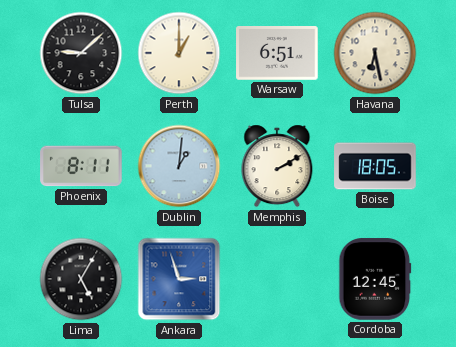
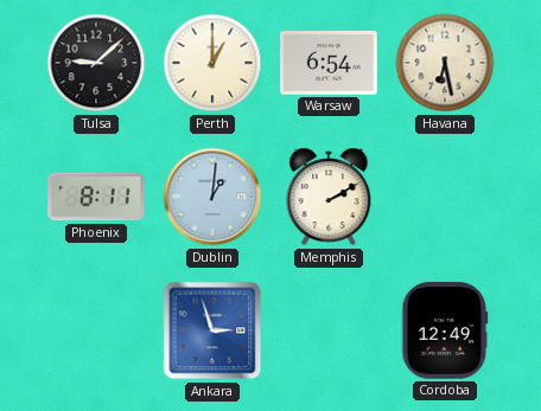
Warsaw: 6:51 -> 6:54 (329, 64)
Boise: 18:05 -> none (375, 166)
Lima: 5:05 -> none (81, 279)
Cordoba: 12:45 -> 12:49 (445, 330)
